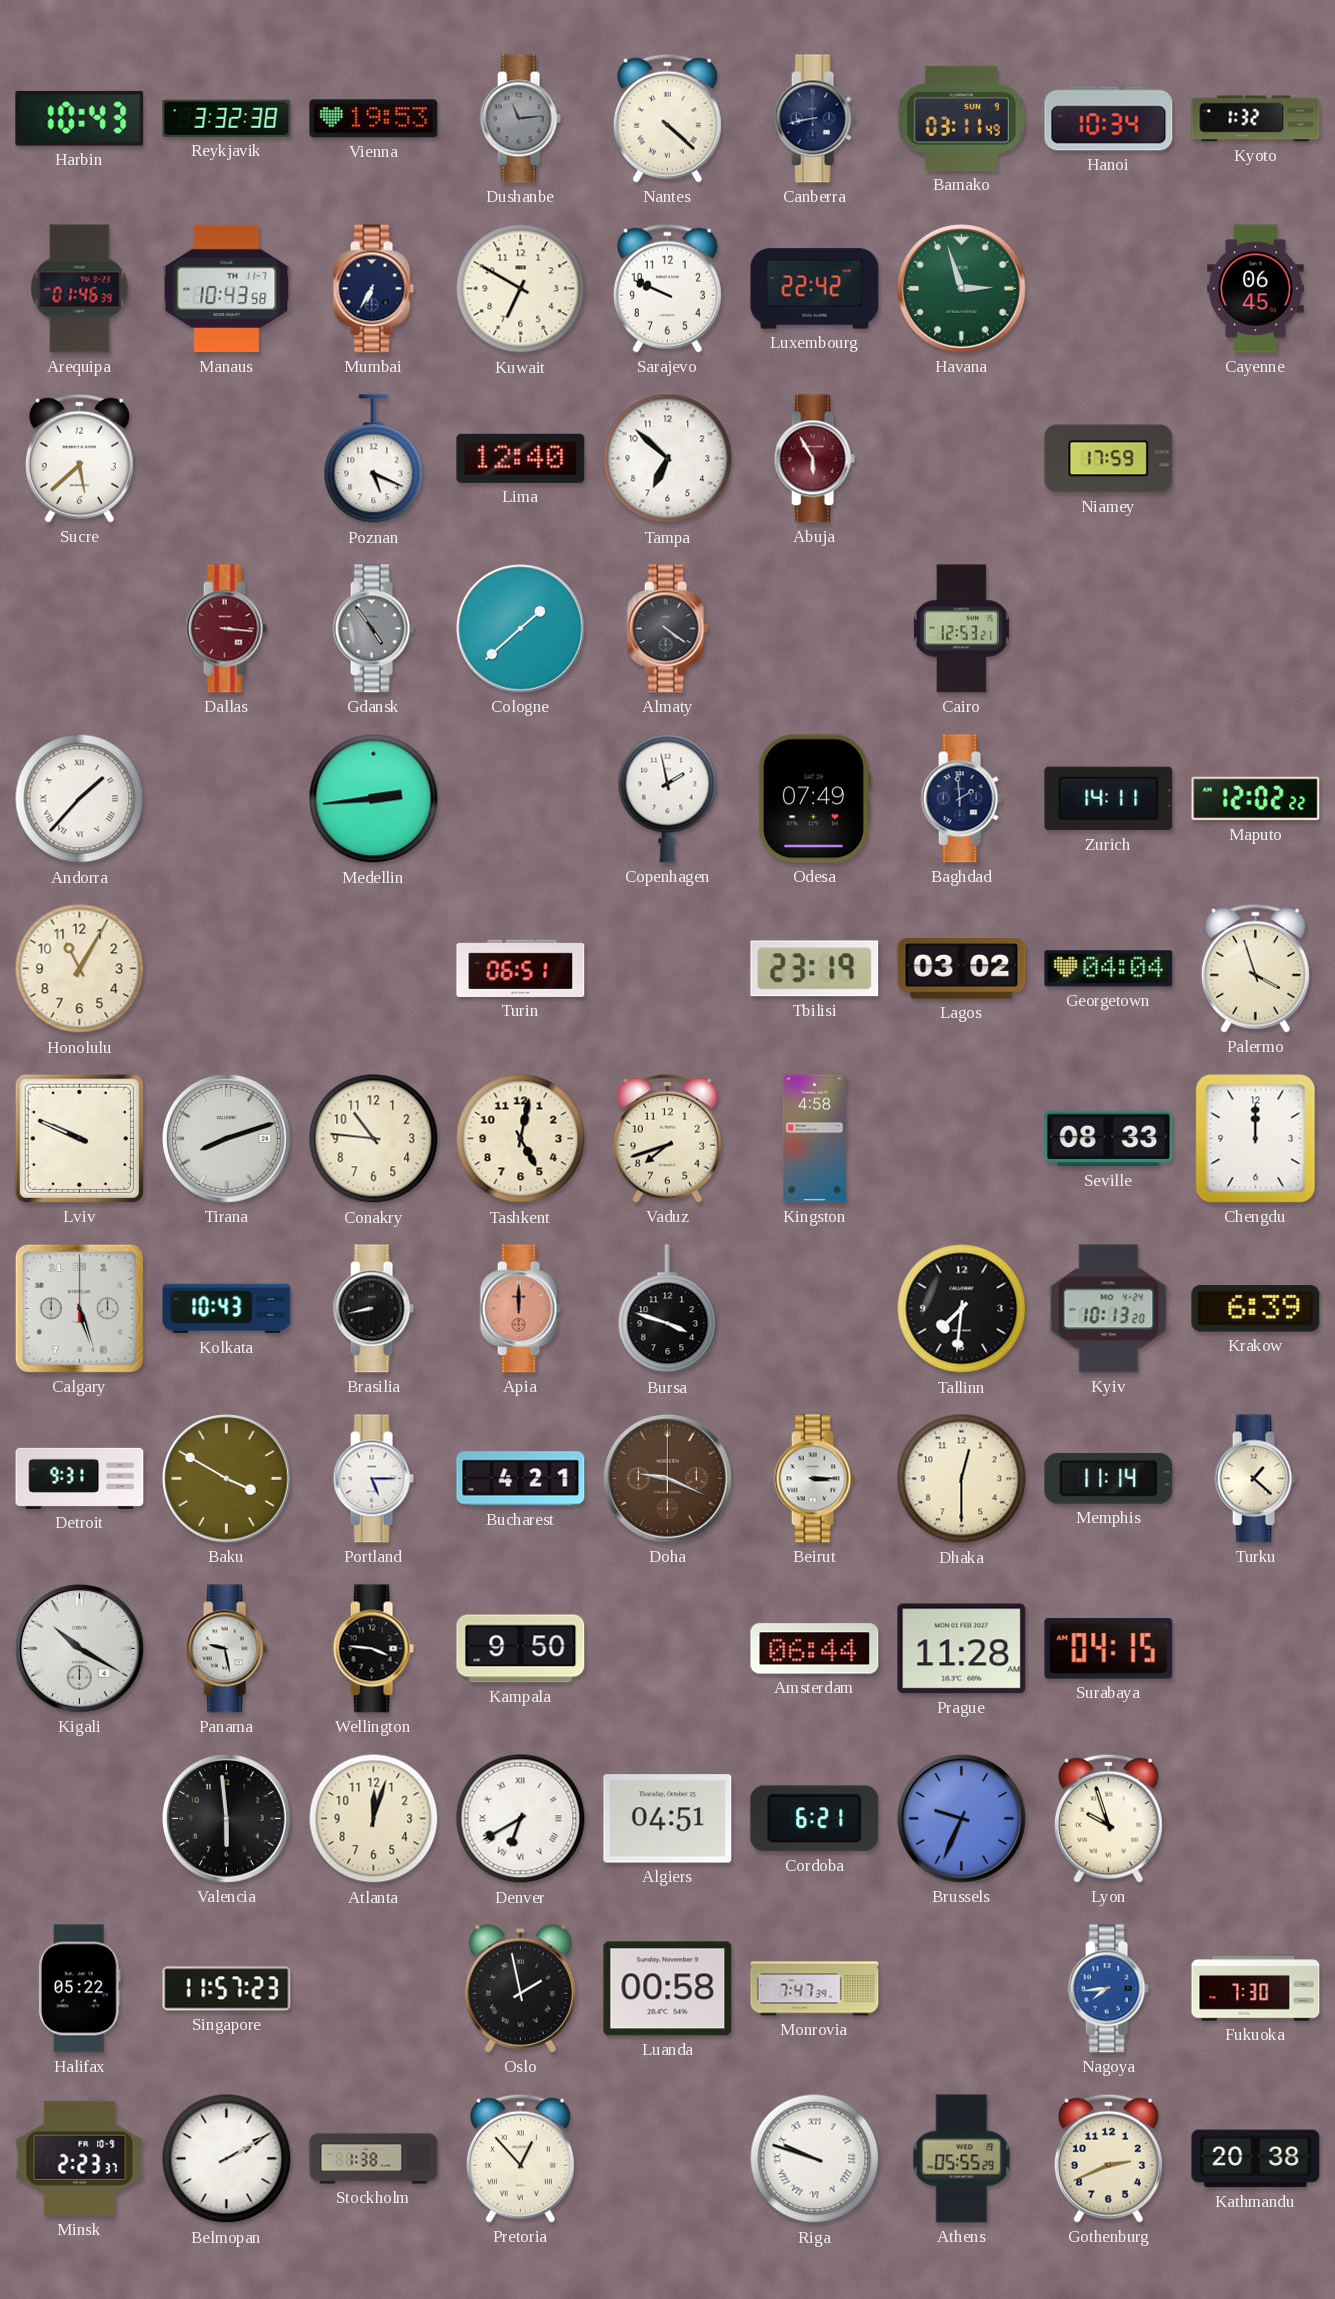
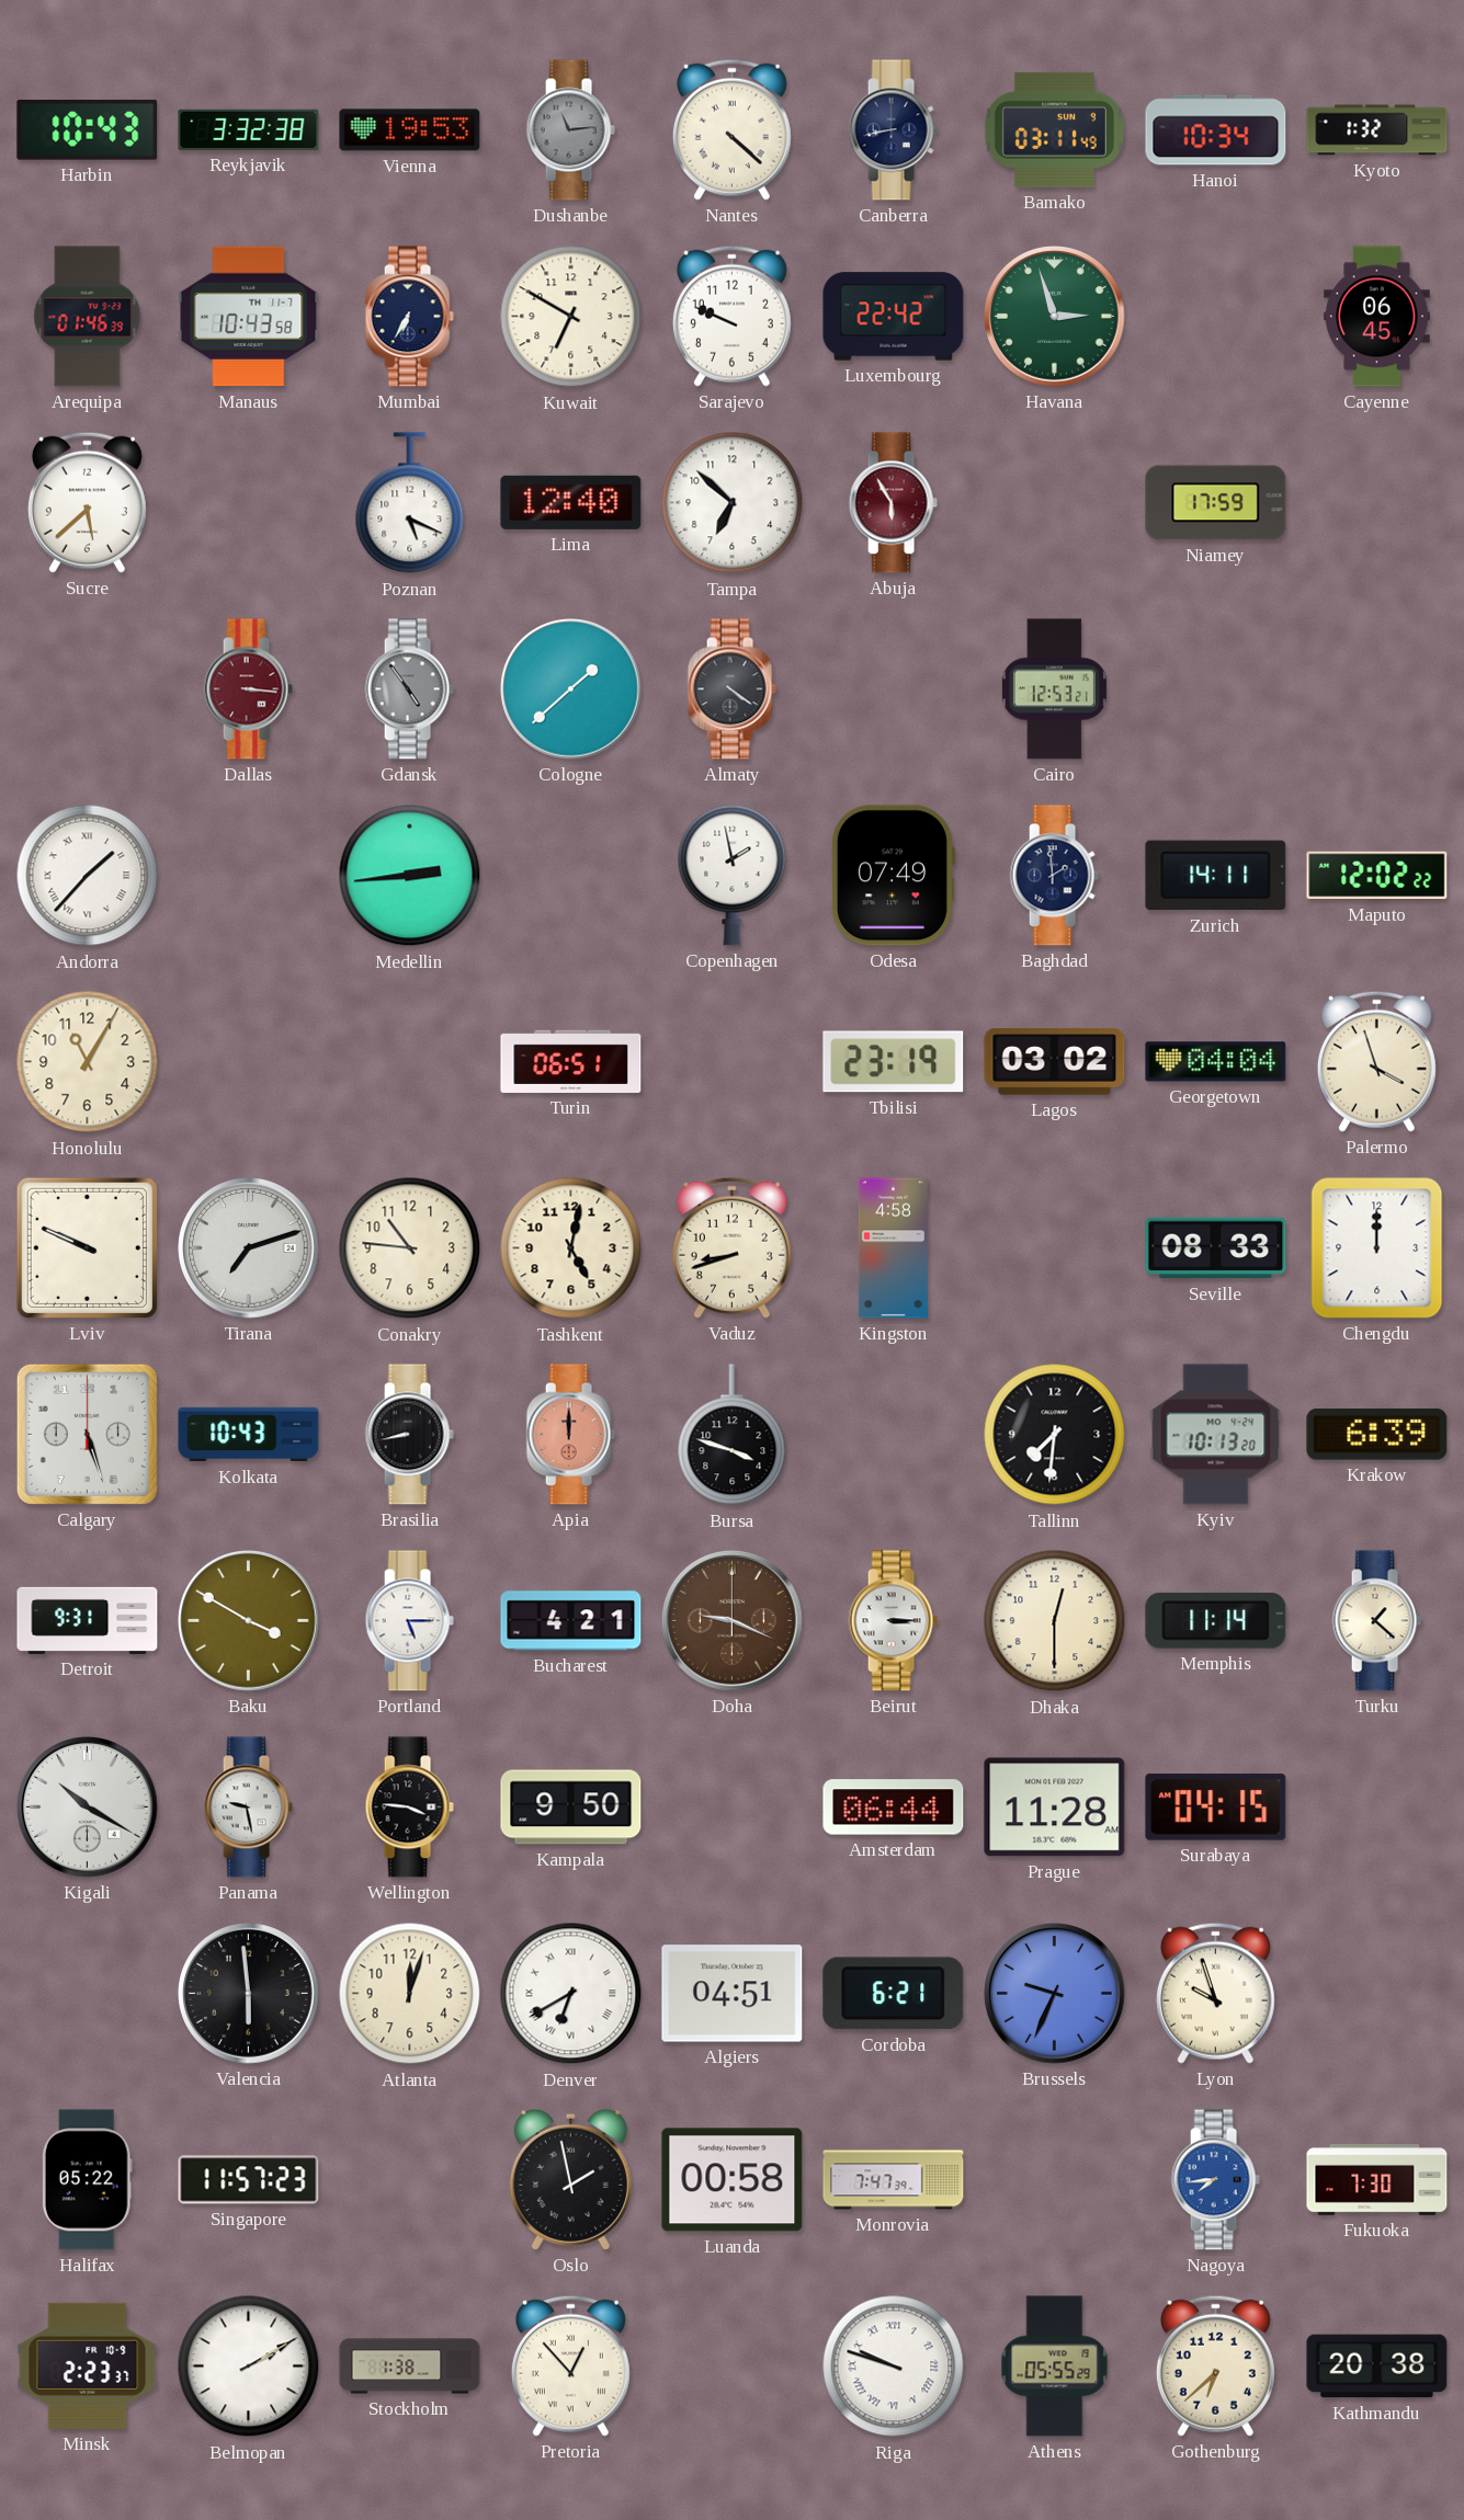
Tirana: 8:12 -> 7:12 (249, 1248)
Vaduz: 7:42 -> 8:42 (731, 1247)
Gothenburg: 2:41 -> 6:38 (1215, 2365)
